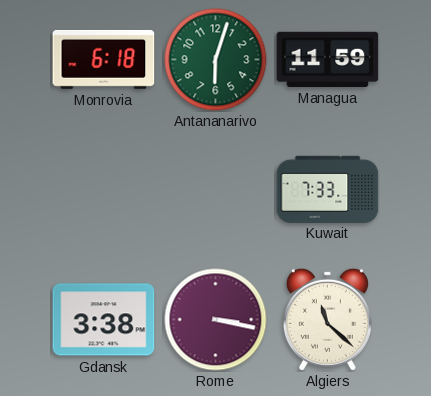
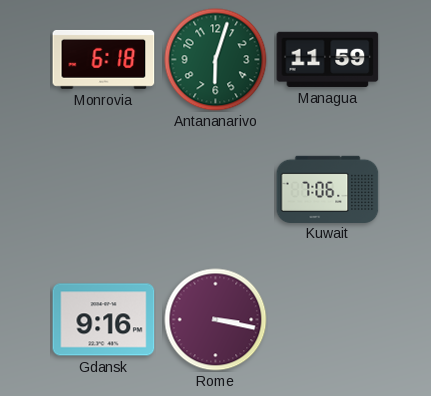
Kuwait: 7:33 -> 7:06 (328, 189)
Gdansk: 3:38 -> 9:16 (104, 320)
Algiers: 11:22 -> none (327, 319)
